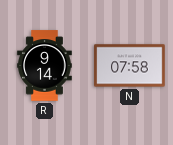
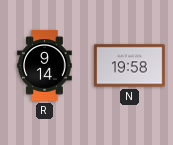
N: 07:58 -> 19:58 (130, 66)
